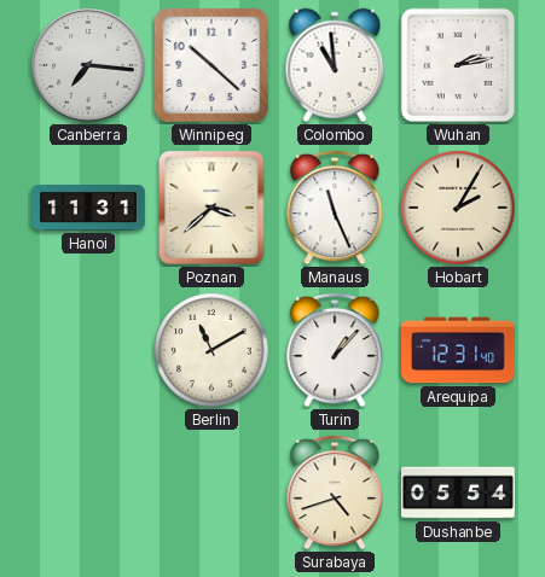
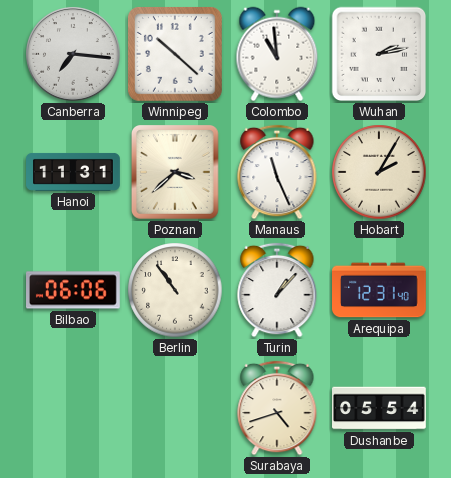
Bilbao: none -> 06:06 (74, 290)
Berlin: 11:10 -> 10:54 (175, 290)
